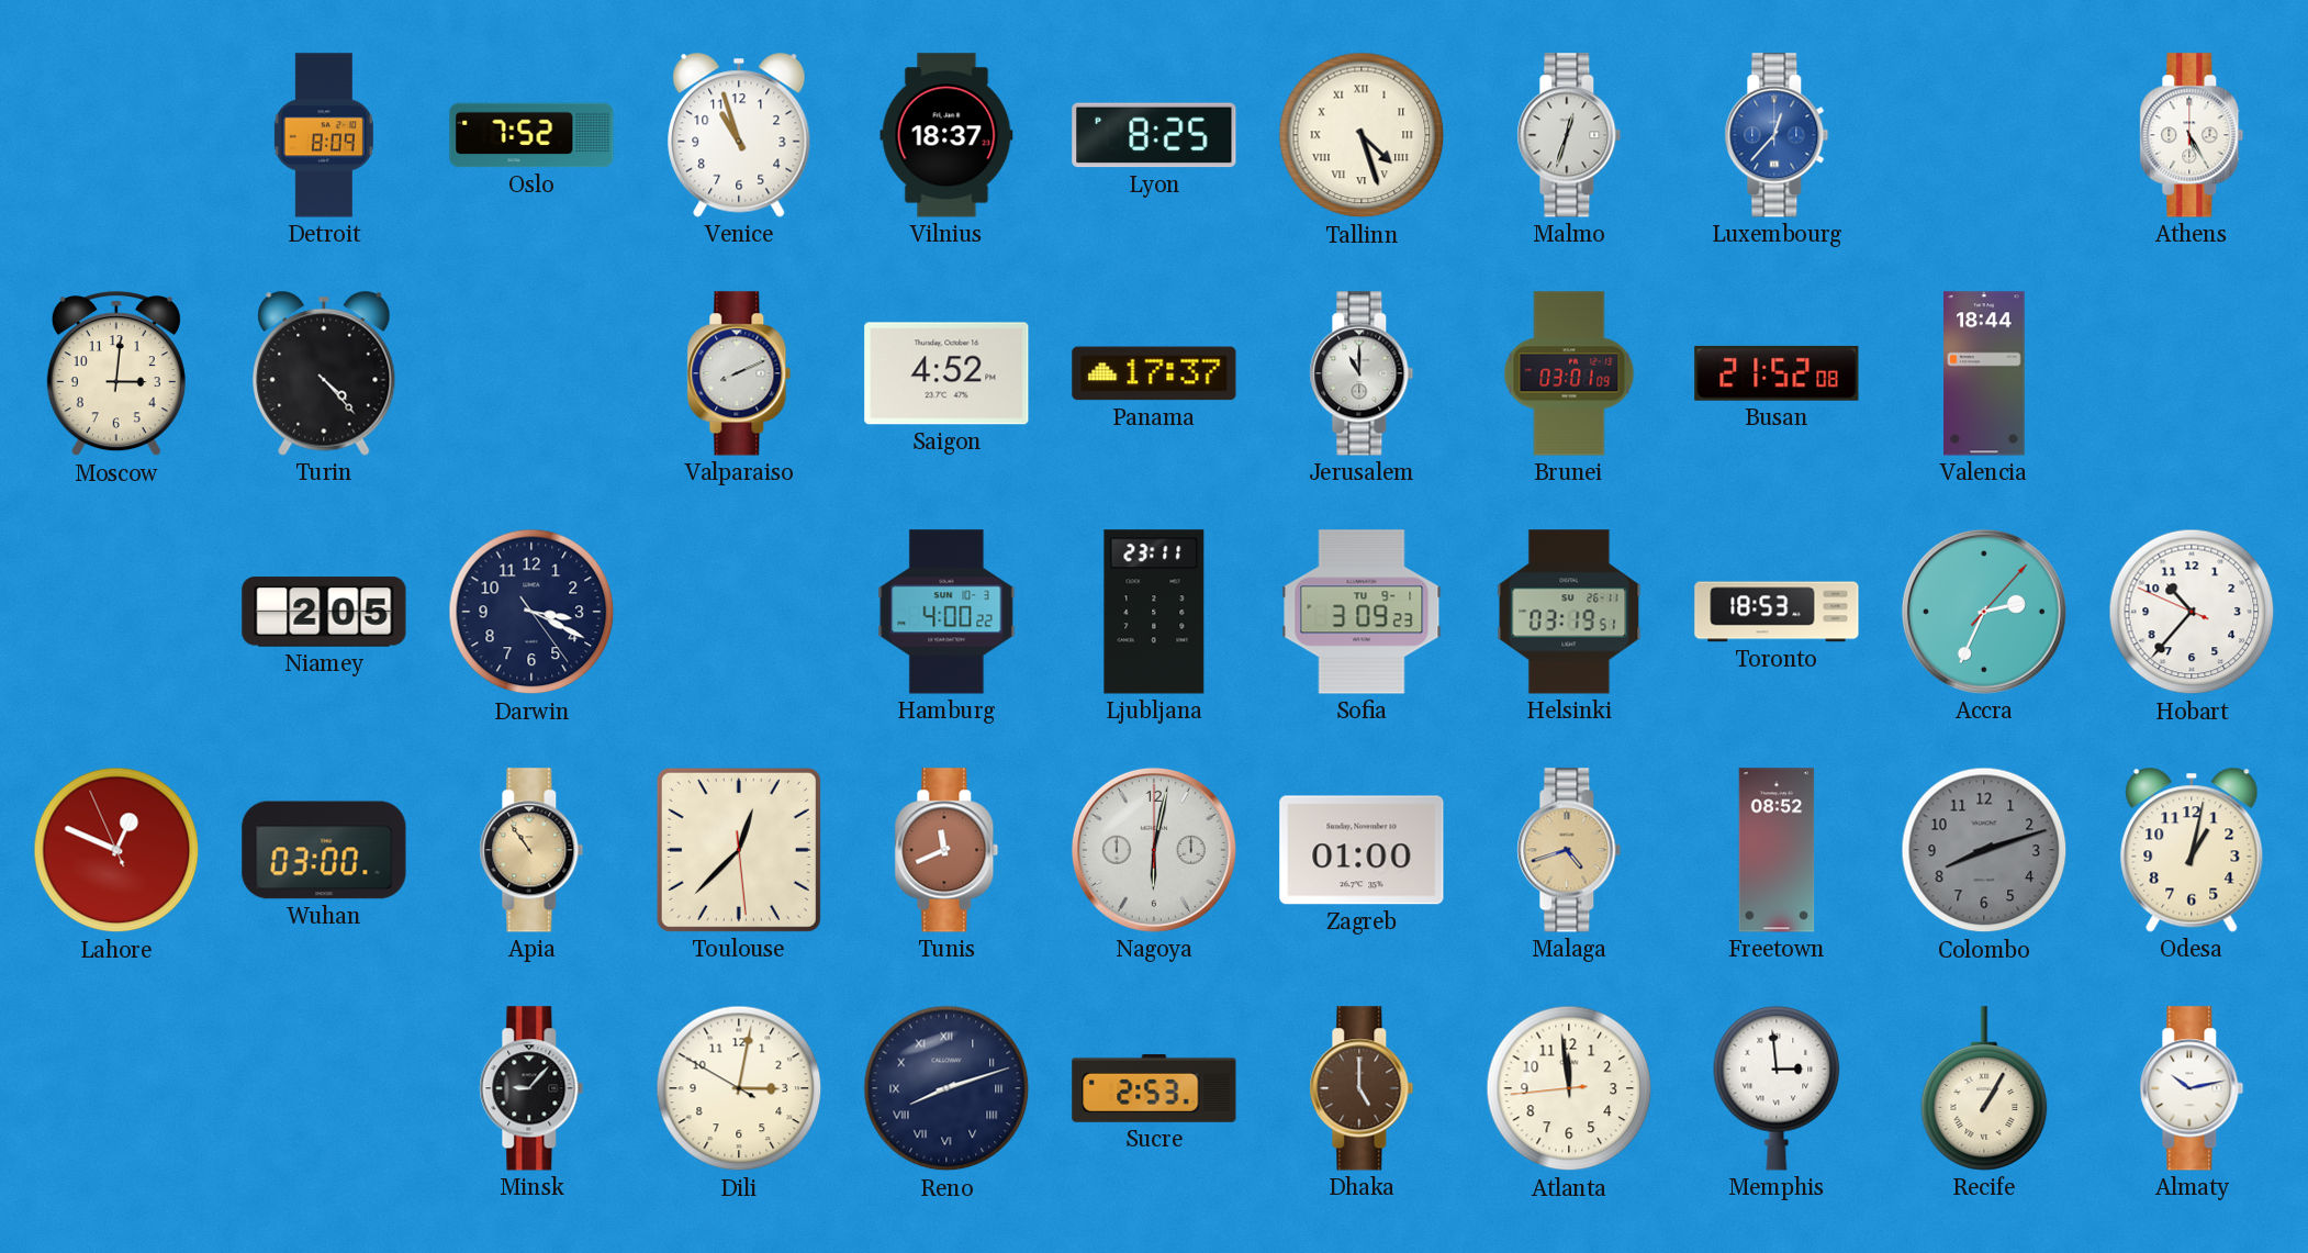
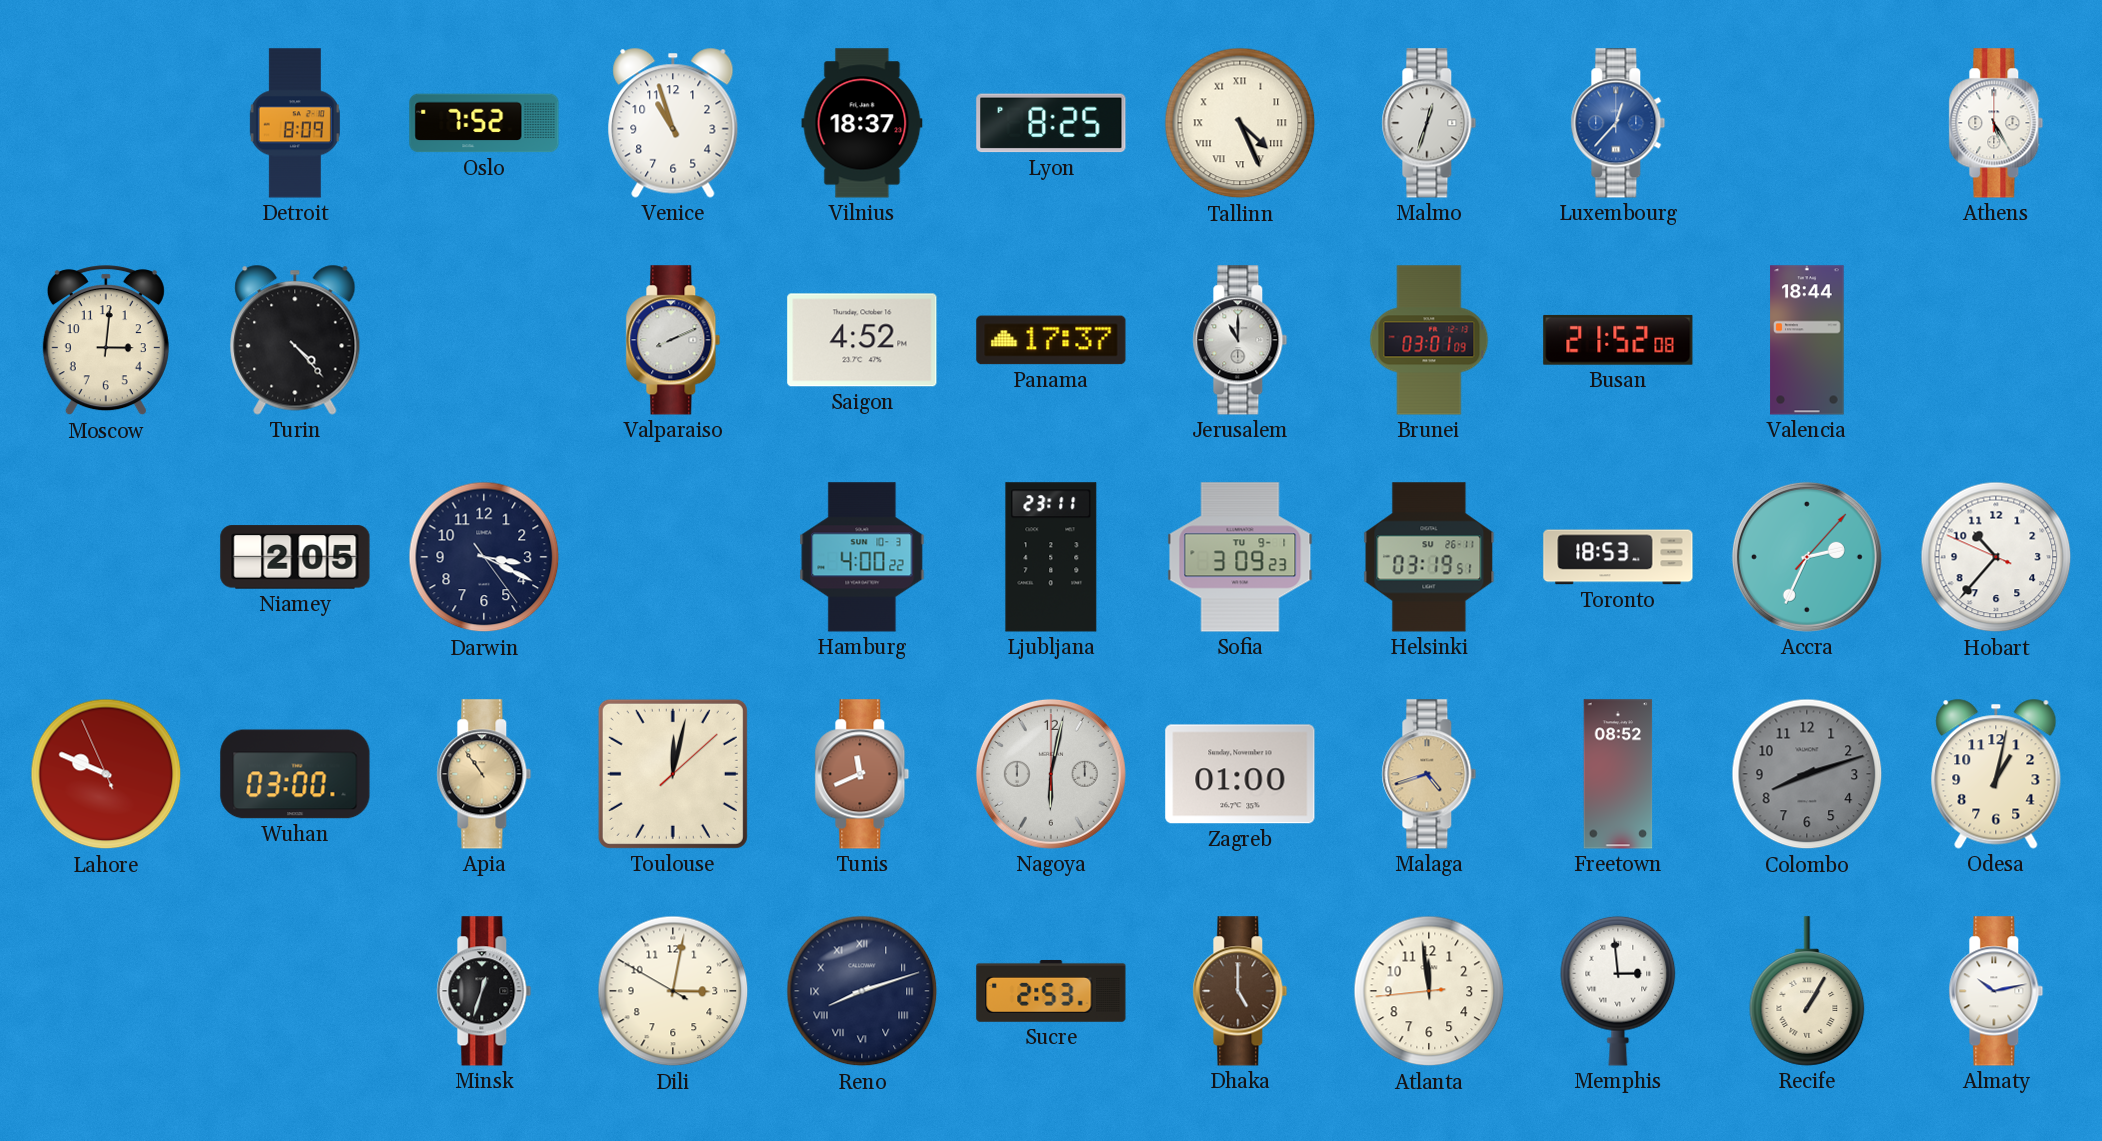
Tallinn: 4:27 -> 4:26 (1240, 123)
Lahore: 12:48 -> 9:48 (106, 774)
Toulouse: 12:37 -> 12:02 (673, 774)
Minsk: 9:07 -> 12:33 (484, 991)
